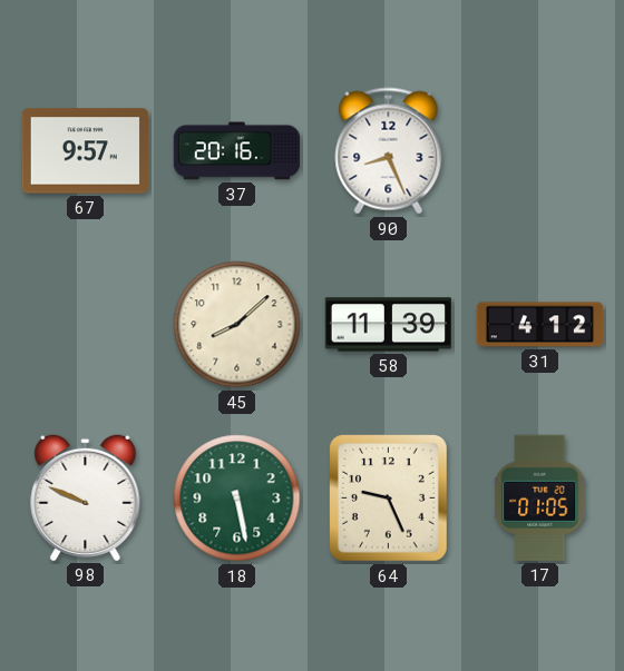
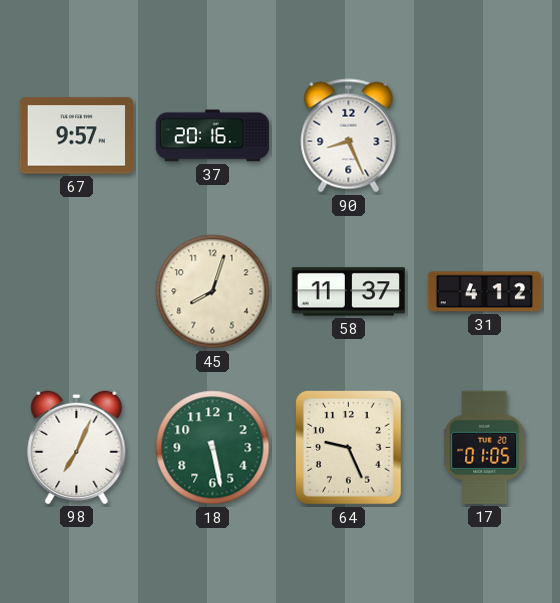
45: 8:08 -> 8:03 (213, 292)
58: 11:39 -> 11:37 (348, 292)
98: 9:49 -> 7:04 (77, 447)
